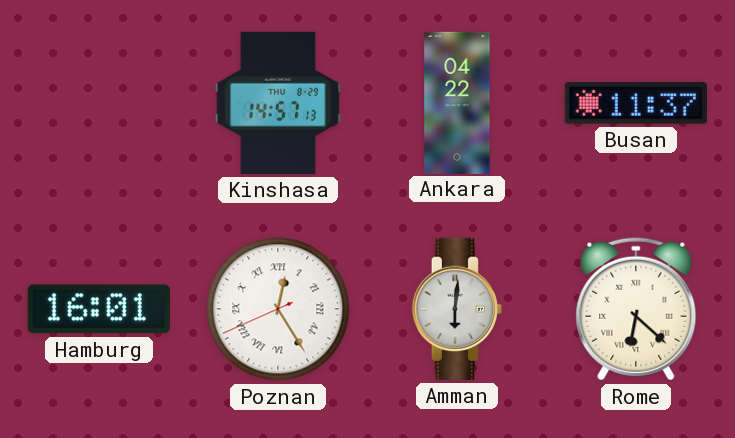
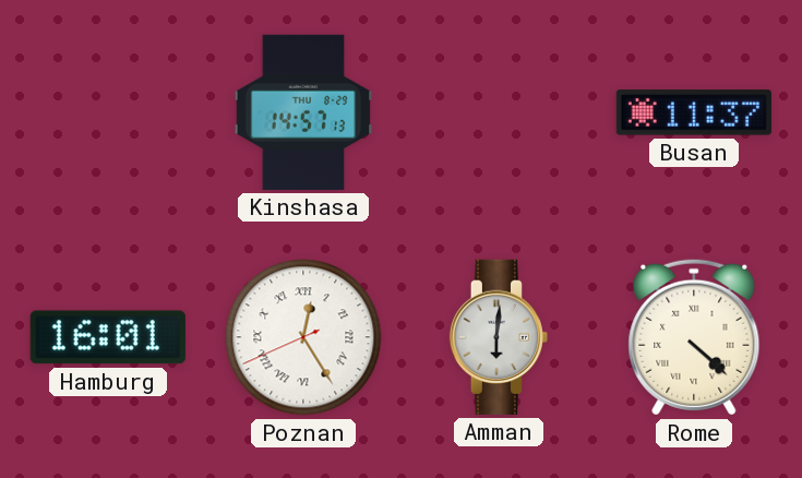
Ankara: 04:22 -> none (457, 102)
Rome: 6:22 -> 4:22 (694, 337)
